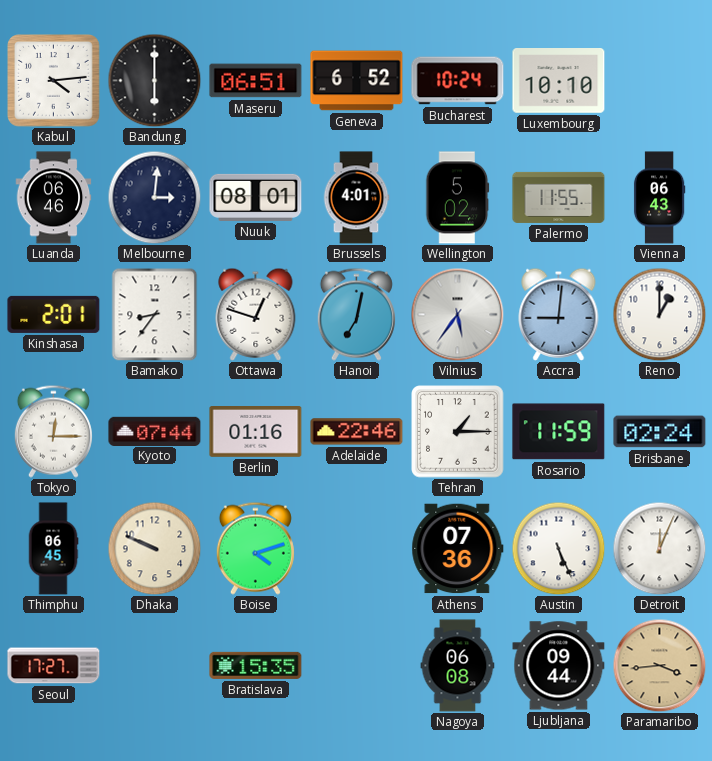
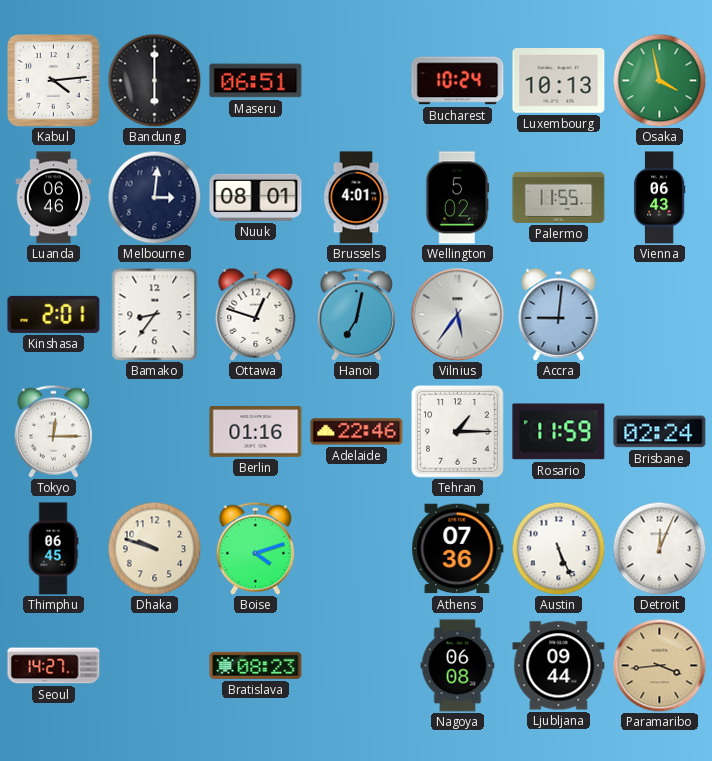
Geneva: 6:52 -> none (357, 81)
Luxembourg: 10:10 -> 10:13 (559, 81)
Osaka: none -> 3:58 (659, 80)
Reno: 1:00 -> none (659, 314)
Kyoto: 07:44 -> none (155, 431)
Dhaka: 9:49 -> 9:48 (154, 548)
Seoul: 17:27 -> 14:27 (54, 666)
Bratislava: 15:35 -> 08:23 (256, 665)
